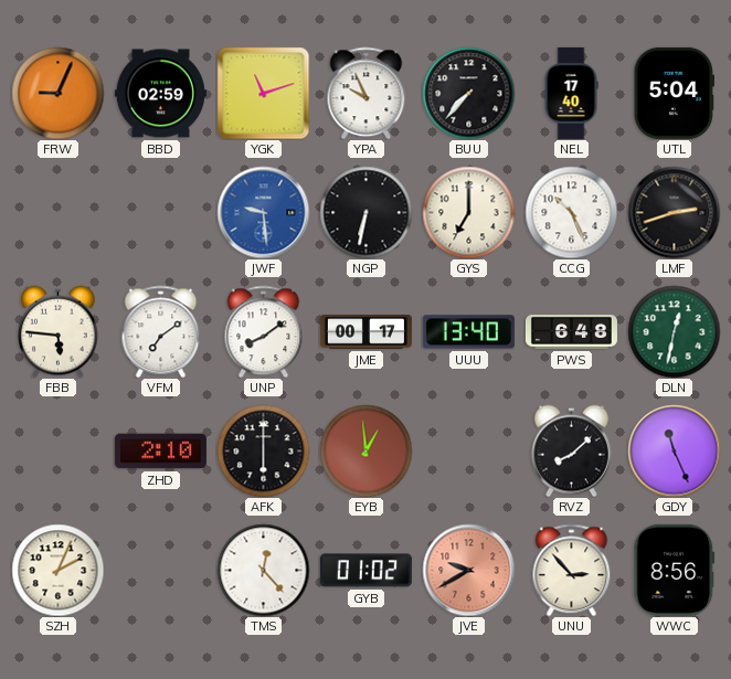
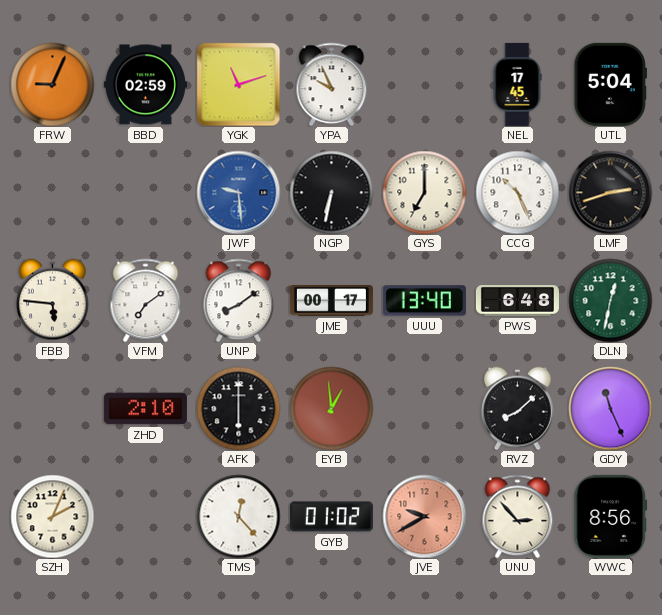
BUU: 7:37 -> none (468, 93)
NEL: 17:40 -> 17:45 (517, 84)
